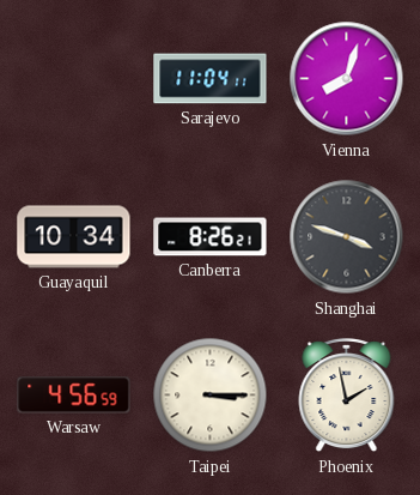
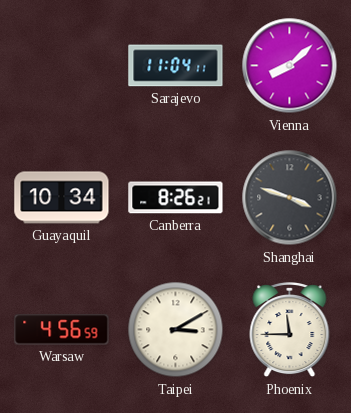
Vienna: 8:03 -> 8:08 (290, 66)
Taipei: 3:15 -> 3:10 (176, 330)
Phoenix: 1:58 -> 11:45 (290, 331)
